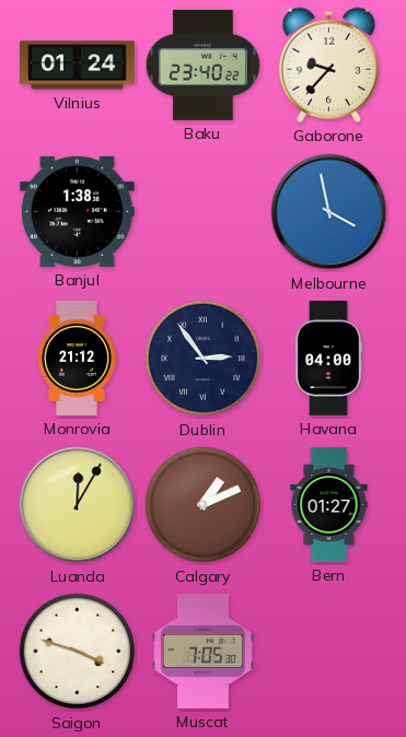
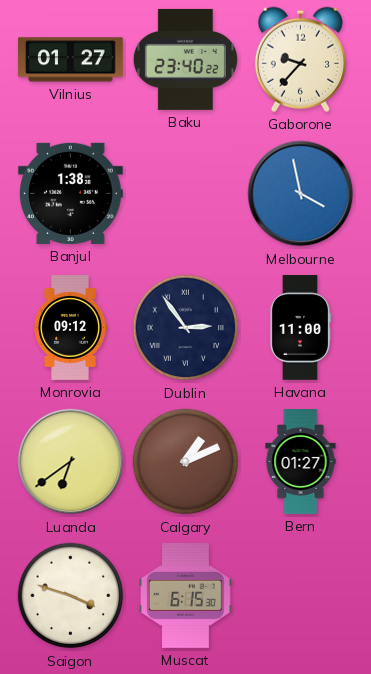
Vilnius: 01:24 -> 01:27 (71, 60)
Monrovia: 21:12 -> 09:12 (70, 328)
Havana: 04:00 -> 11:00 (299, 328)
Luanda: 12:05 -> 6:39 (71, 462)
Muscat: 7:05 -> 6:15 (186, 596)
